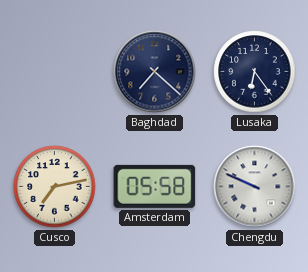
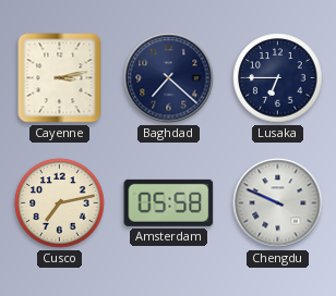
Cayenne: none -> 3:13 (60, 78)
Lusaka: 6:24 -> 6:45 (278, 78)
